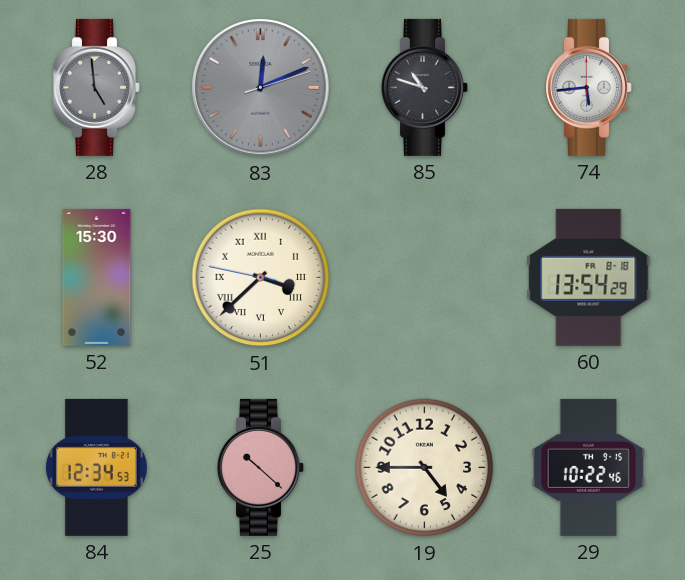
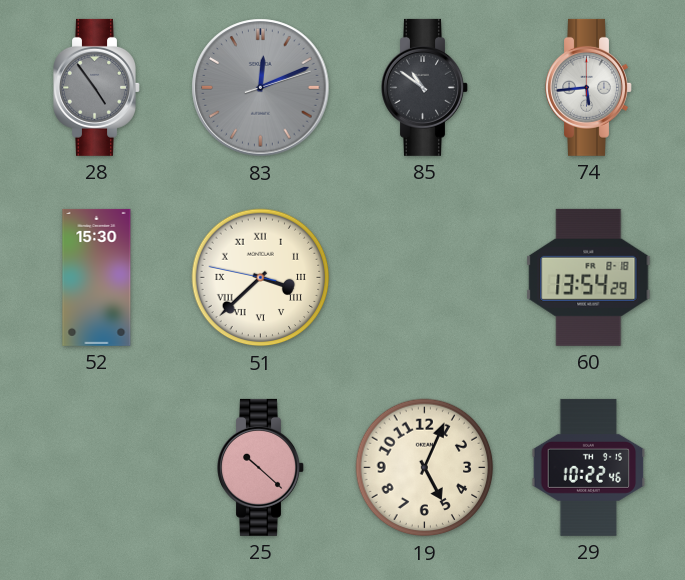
28: 4:59 -> 4:54 (97, 87)
85: 10:48 -> 10:51 (425, 87)
84: 12:34 -> none (96, 467)
19: 4:45 -> 5:04 (425, 468)
